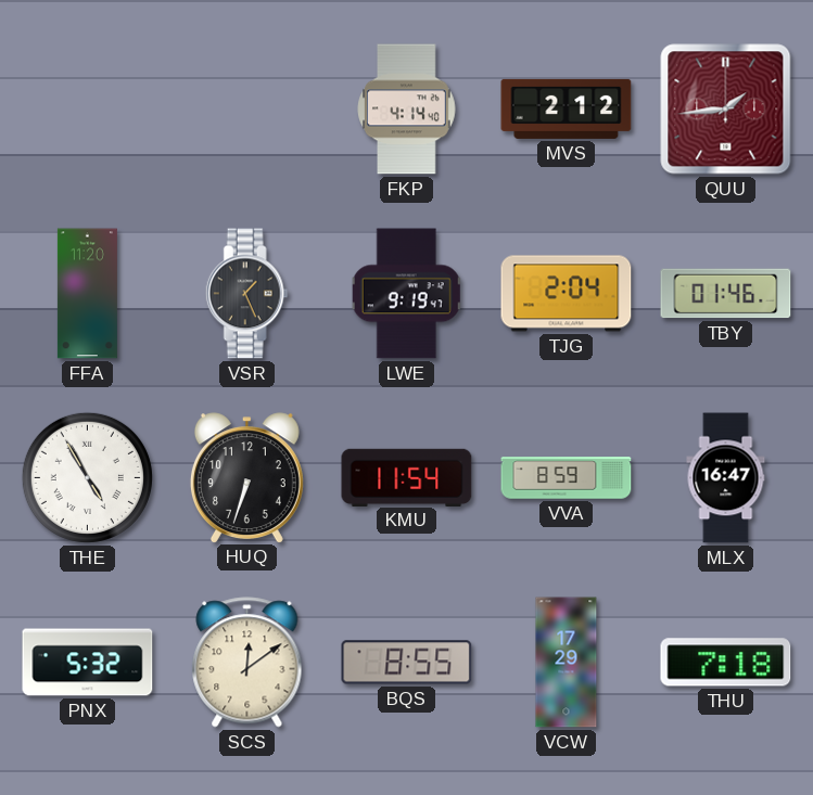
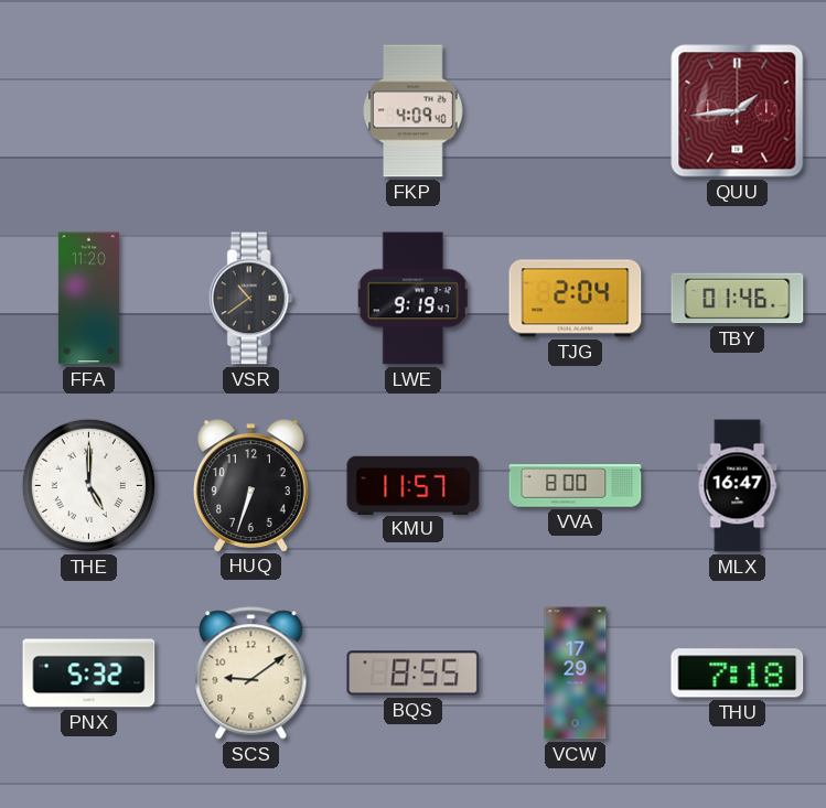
FKP: 4:14 -> 4:09 (414, 111)
MVS: 2:12 -> none (567, 108)
VSR: 1:26 -> 10:39 (250, 299)
THE: 4:55 -> 5:00 (88, 485)
KMU: 11:54 -> 11:57 (414, 485)
VVA: 8:59 -> 8:00 (576, 486)
SCS: 12:09 -> 9:09 (251, 674)
